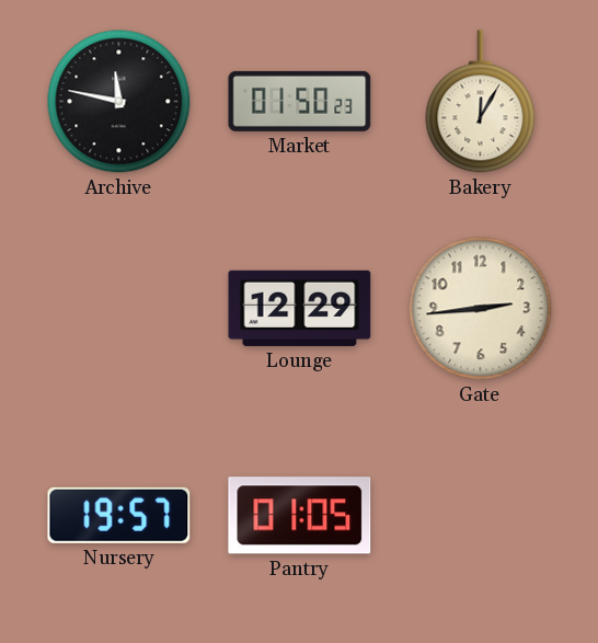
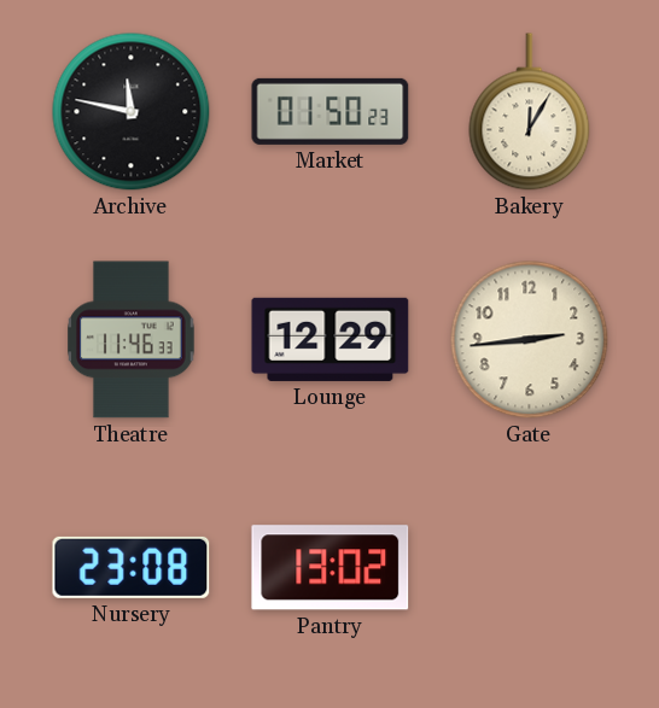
Theatre: none -> 11:46 (132, 340)
Nursery: 19:57 -> 23:08 (132, 567)
Pantry: 01:05 -> 13:02 (331, 568)
